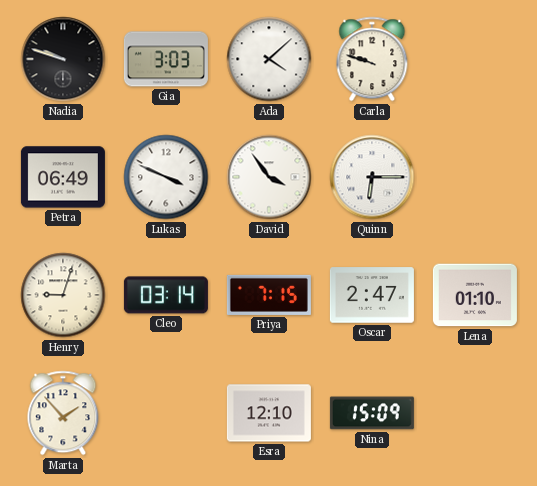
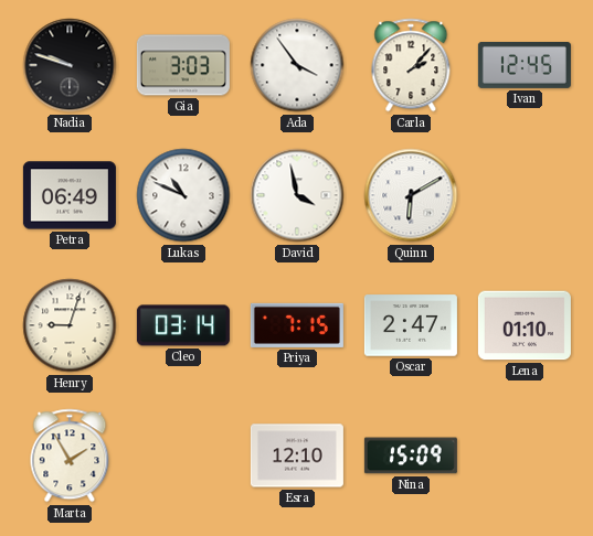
Ada: 4:08 -> 3:54 (297, 65)
Carla: 9:48 -> 2:07 (411, 65)
Ivan: none -> 12:45 (525, 65)
Lukas: 3:49 -> 10:49 (183, 195)
David: 3:54 -> 3:58 (297, 195)
Quinn: 6:15 -> 6:10 (411, 195)
Marta: 1:53 -> 1:55 (70, 455)
